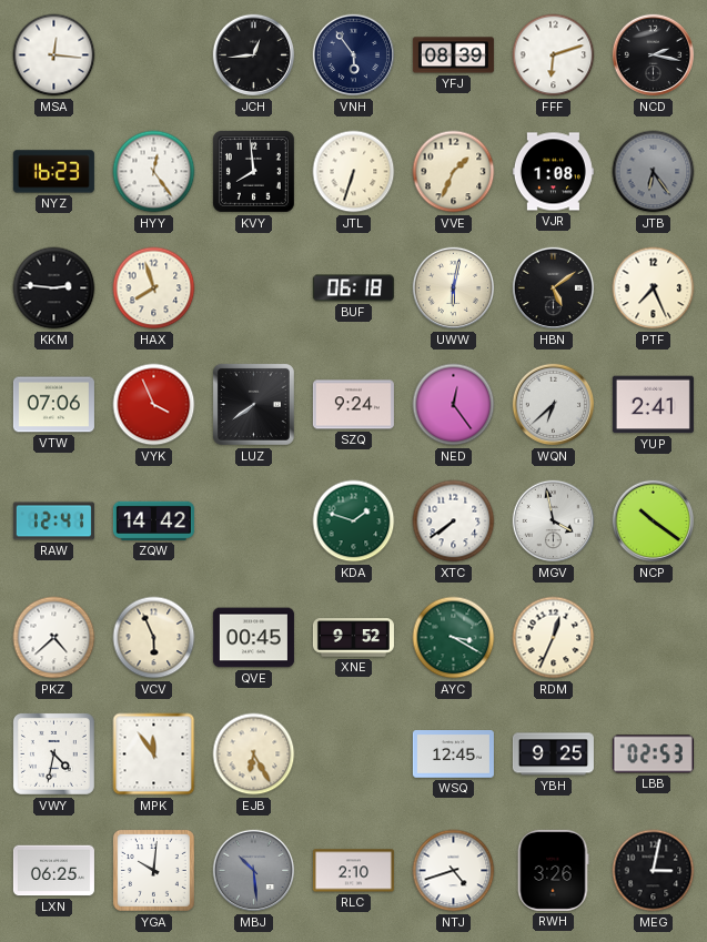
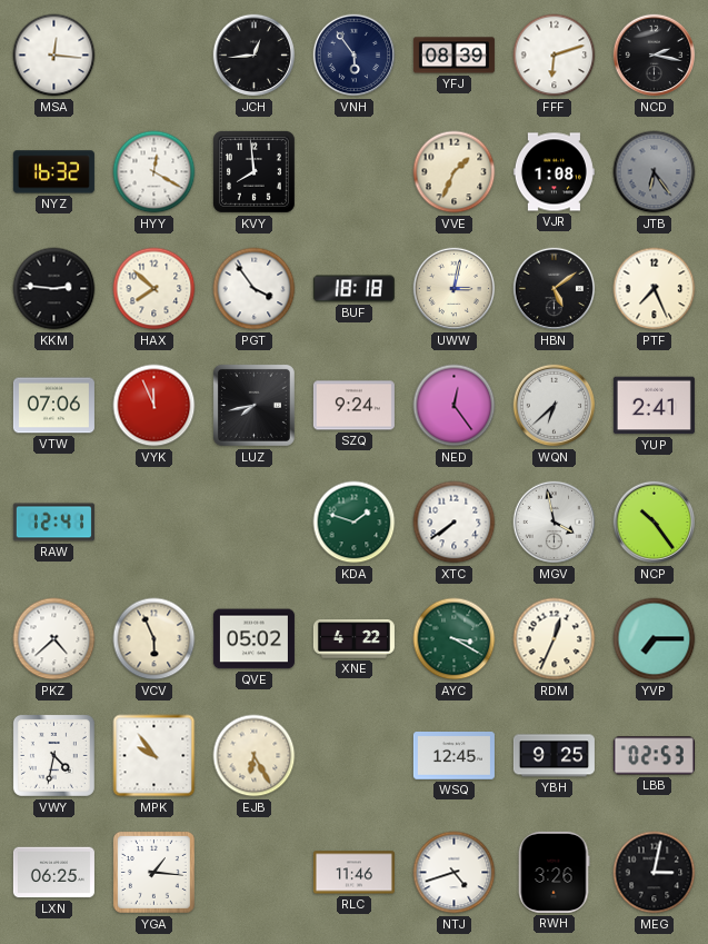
NYZ: 16:23 -> 16:32 (53, 172)
HYY: 12:24 -> 12:20 (154, 172)
JTL: 6:33 -> none (354, 172)
HAX: 7:57 -> 7:52 (154, 289)
PGT: none -> 3:54 (255, 289)
BUF: 06:18 -> 18:18 (353, 289)
UWW: 6:02 -> 3:02 (455, 289)
VYK: 3:56 -> 11:56 (154, 406)
LUZ: 7:39 -> 7:43 (253, 405)
ZQW: 14:42 -> none (153, 520)
NCP: 10:21 -> 10:24 (655, 523)
QVE: 00:45 -> 05:02 (253, 639)
XNE: 9:52 -> 4:22 (353, 639)
YVP: none -> 7:15 (655, 639)
MPK: 11:54 -> 9:54 (154, 756)
YGA: 10:01 -> 1:16 (153, 872)
MBJ: 10:29 -> none (254, 871)
RLC: 2:10 -> 11:46 (353, 873)
